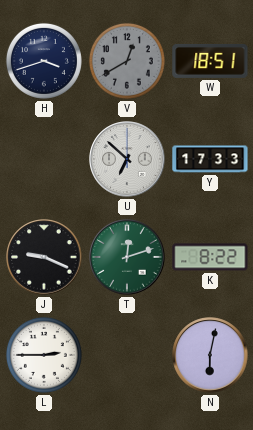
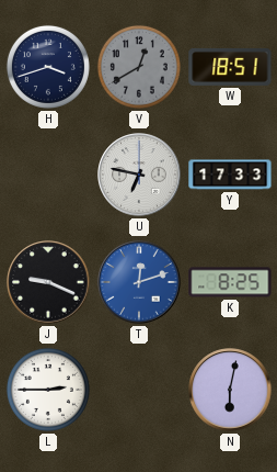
U: 6:52 -> 6:47 (139, 175)
T dial: green -> blue (139, 282)
K: 8:22 -> 8:25 (230, 282)
